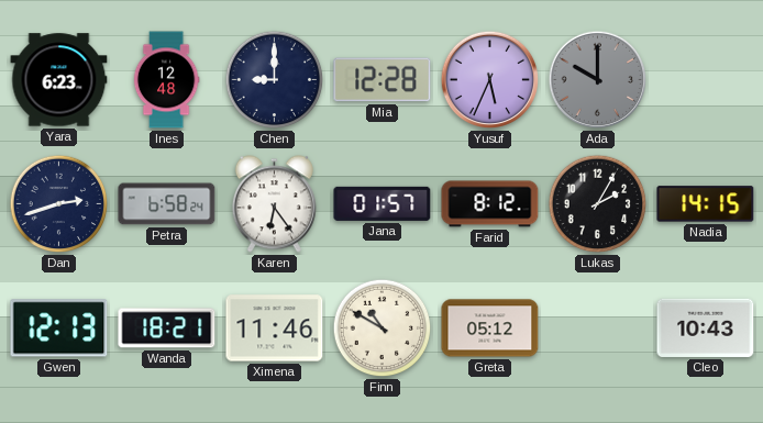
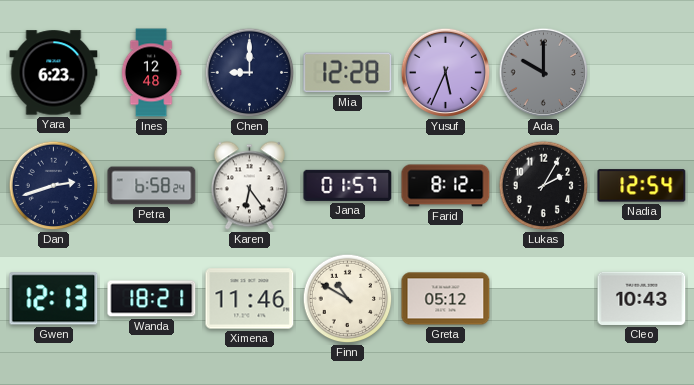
Nadia: 14:15 -> 12:54 (642, 186)
